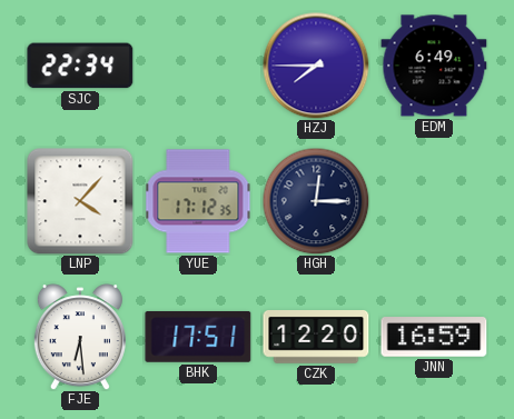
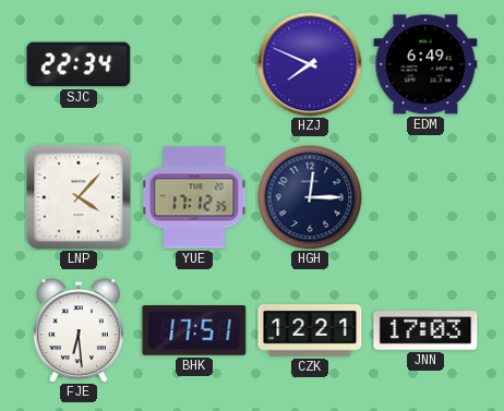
HZJ: 7:45 -> 7:49 (310, 64)
CZK: 12:20 -> 12:21 (310, 331)
JNN: 16:59 -> 17:03 (425, 330)
